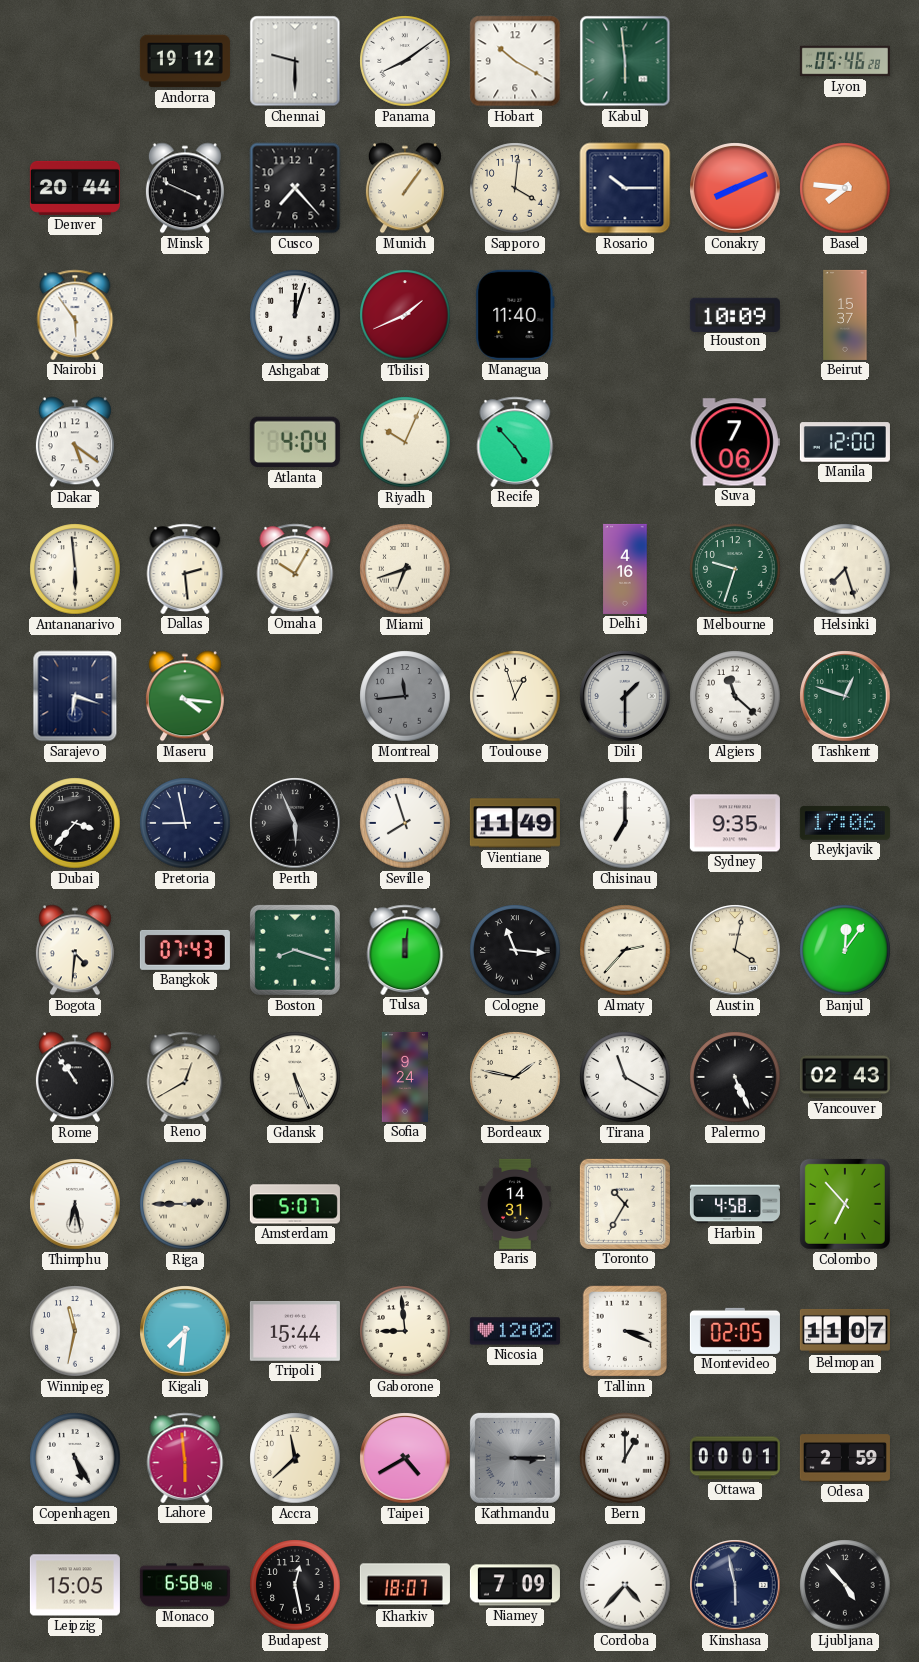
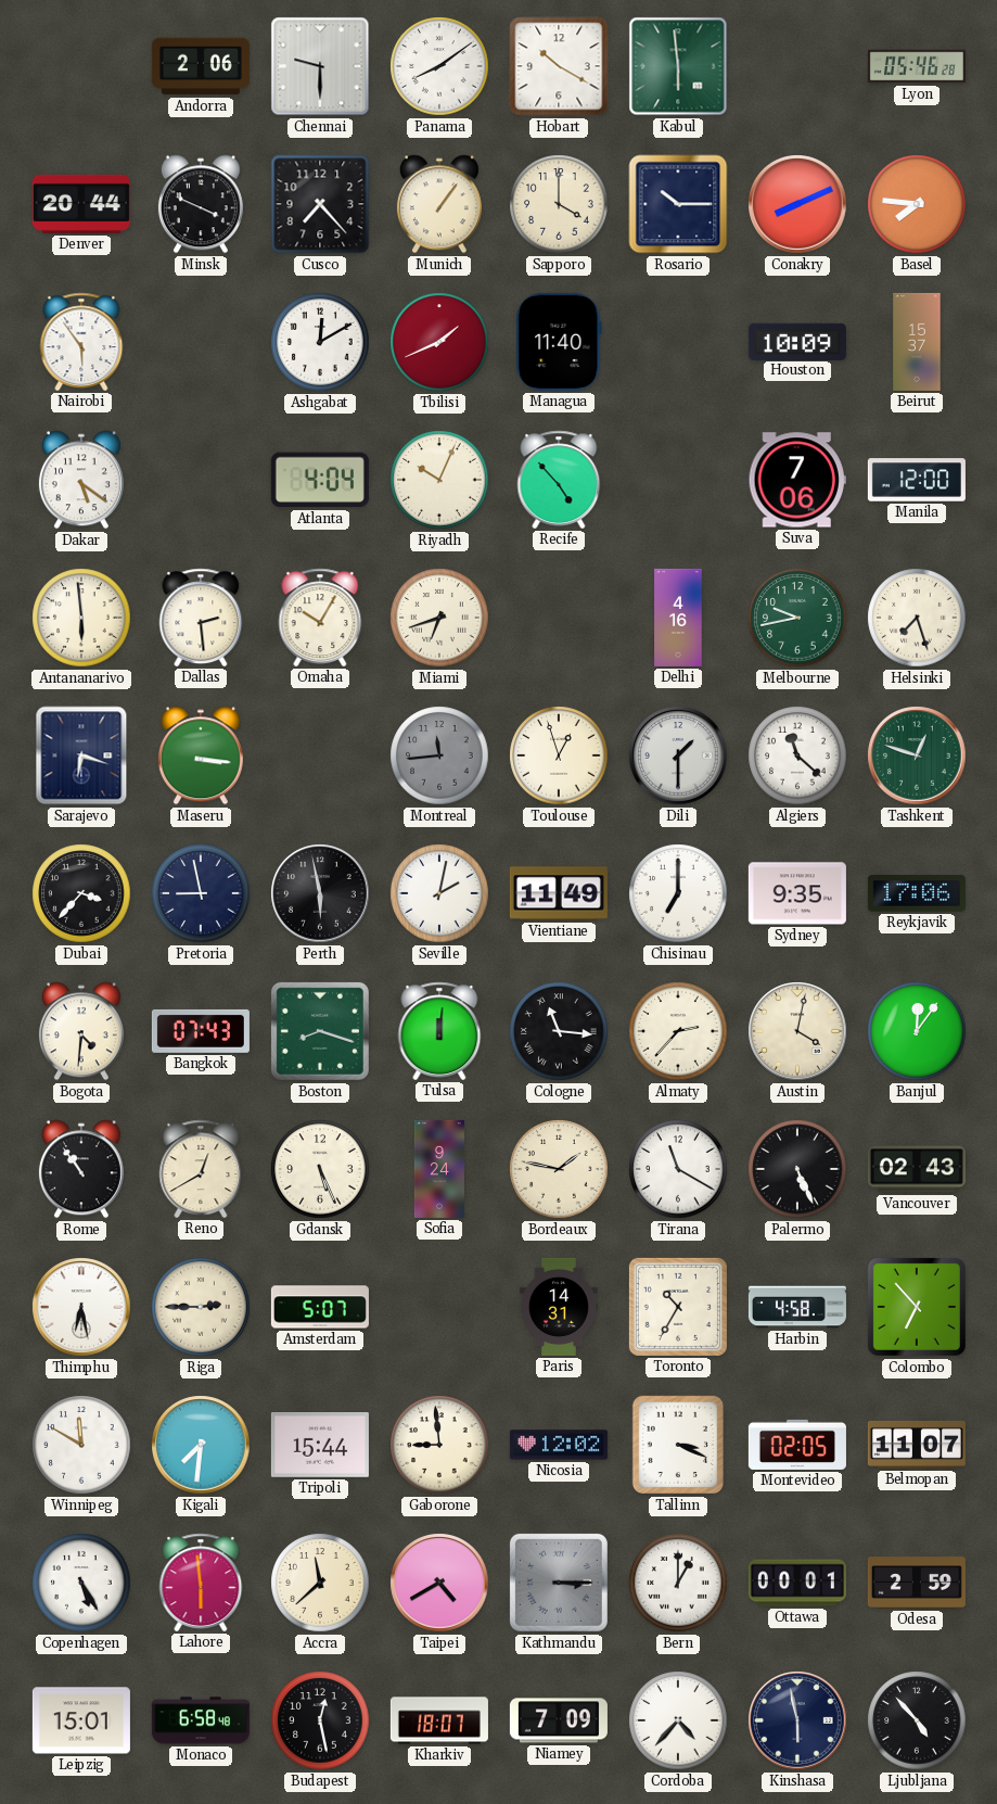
Andorra: 19:12 -> 2:06 (201, 66)
Sapporo: 4:01 -> 4:00 (559, 204)
Ashgabat: 12:03 -> 12:10 (320, 342)
Melbourne: 9:33 -> 9:43 (797, 618)
Maseru: 4:16 -> 3:16 (201, 755)
Perth: 5:56 -> 5:58 (320, 893)
Seville: 7:57 -> 2:02 (439, 893)
Winnipeg: 11:32 -> 11:50 (81, 1445)
Leipzig: 15:05 -> 15:01 (81, 1720)
